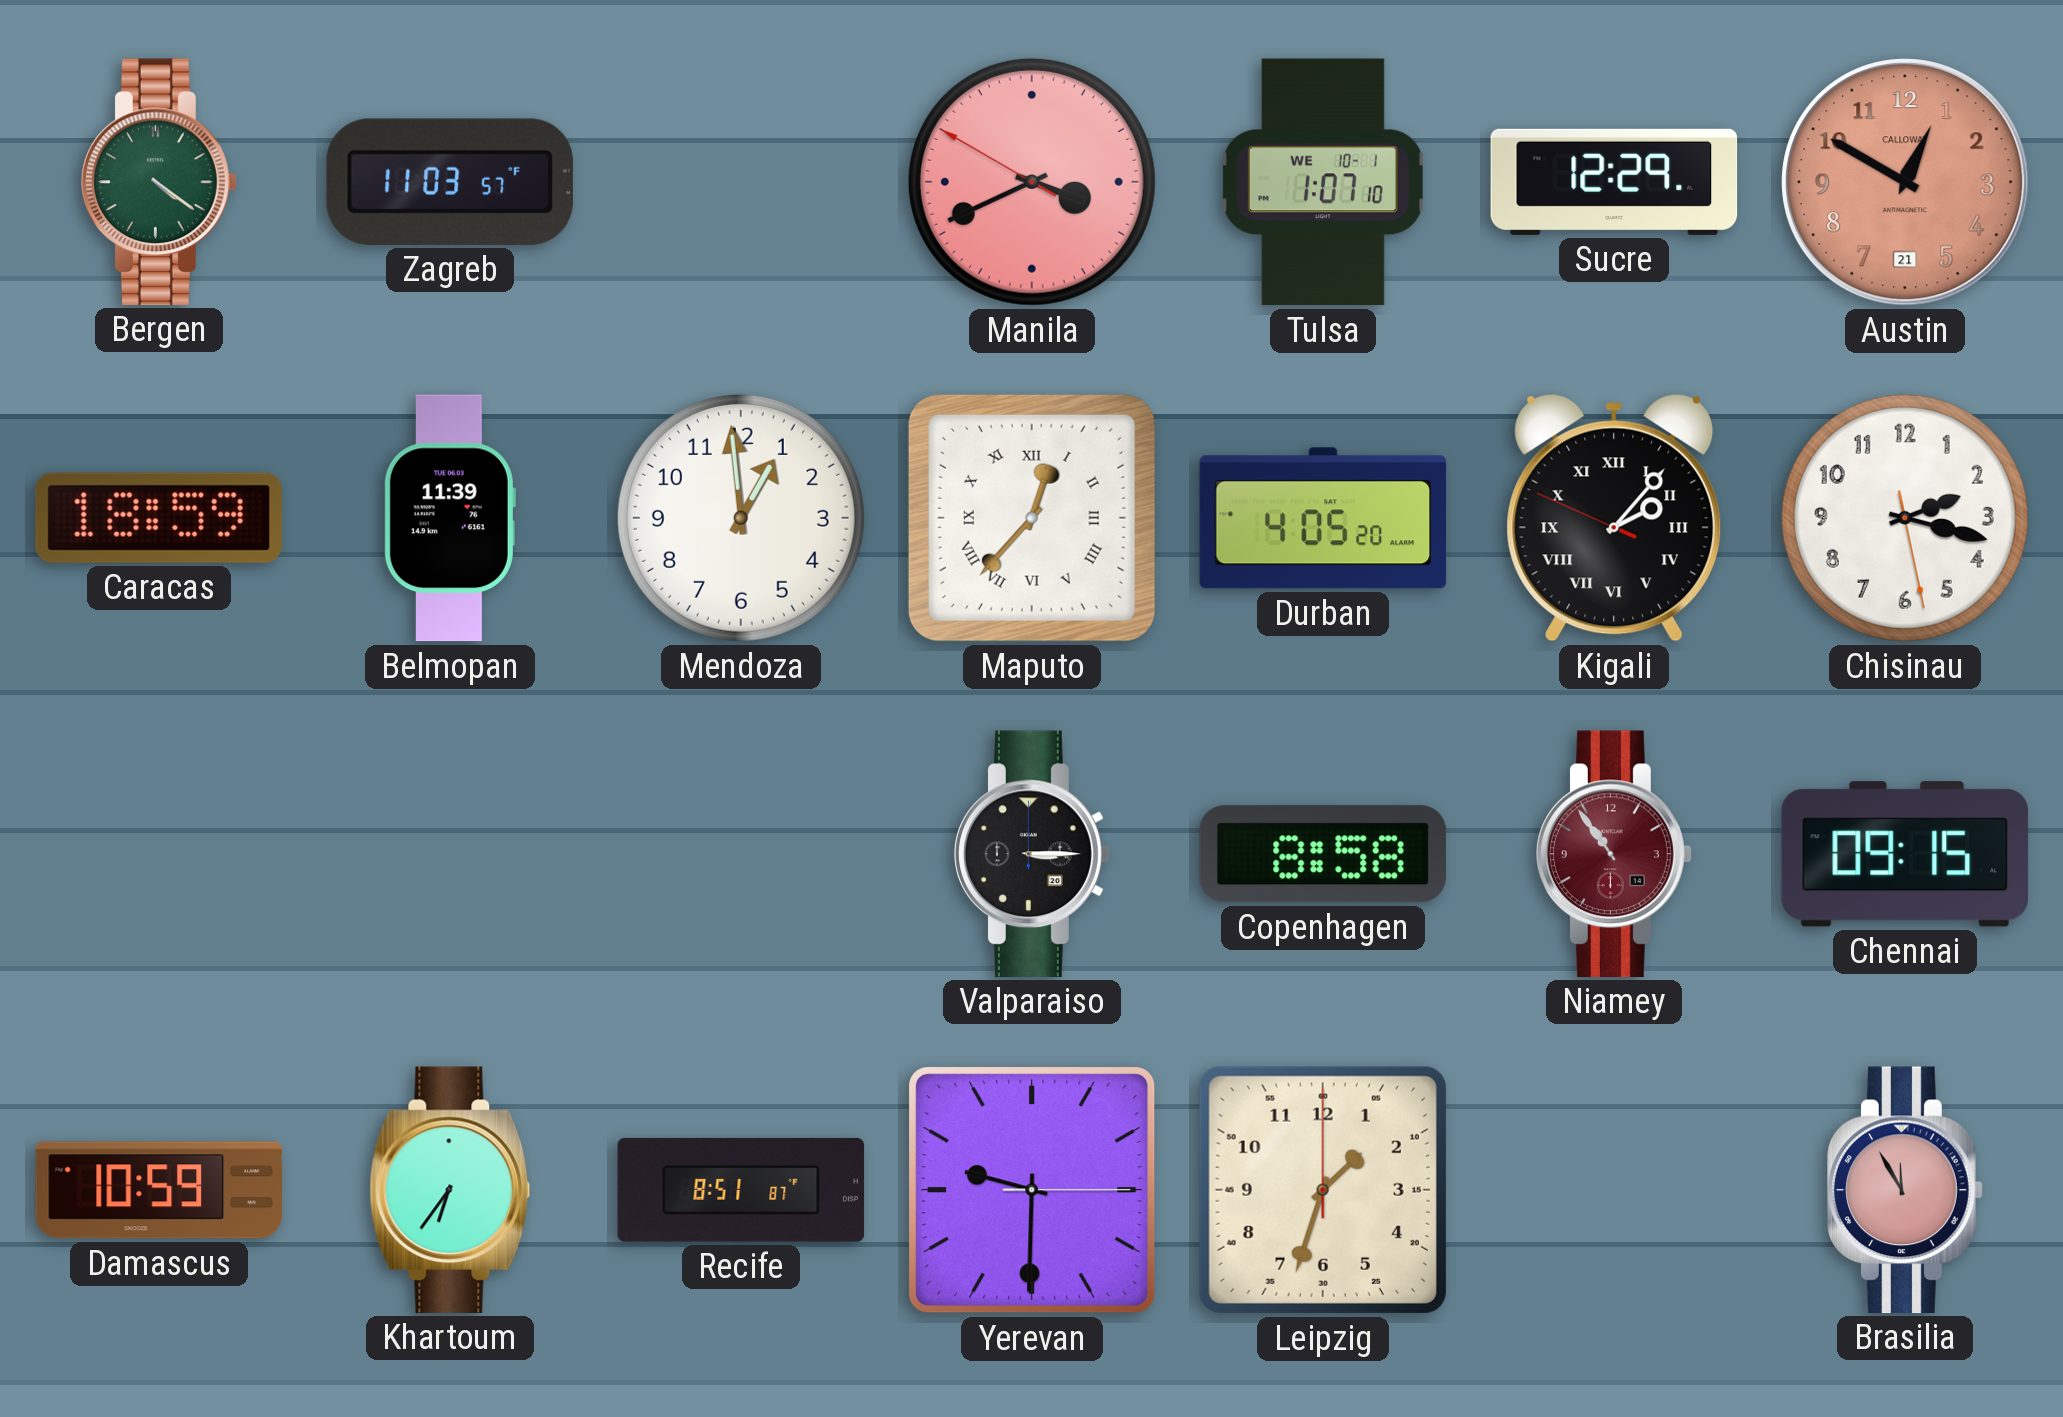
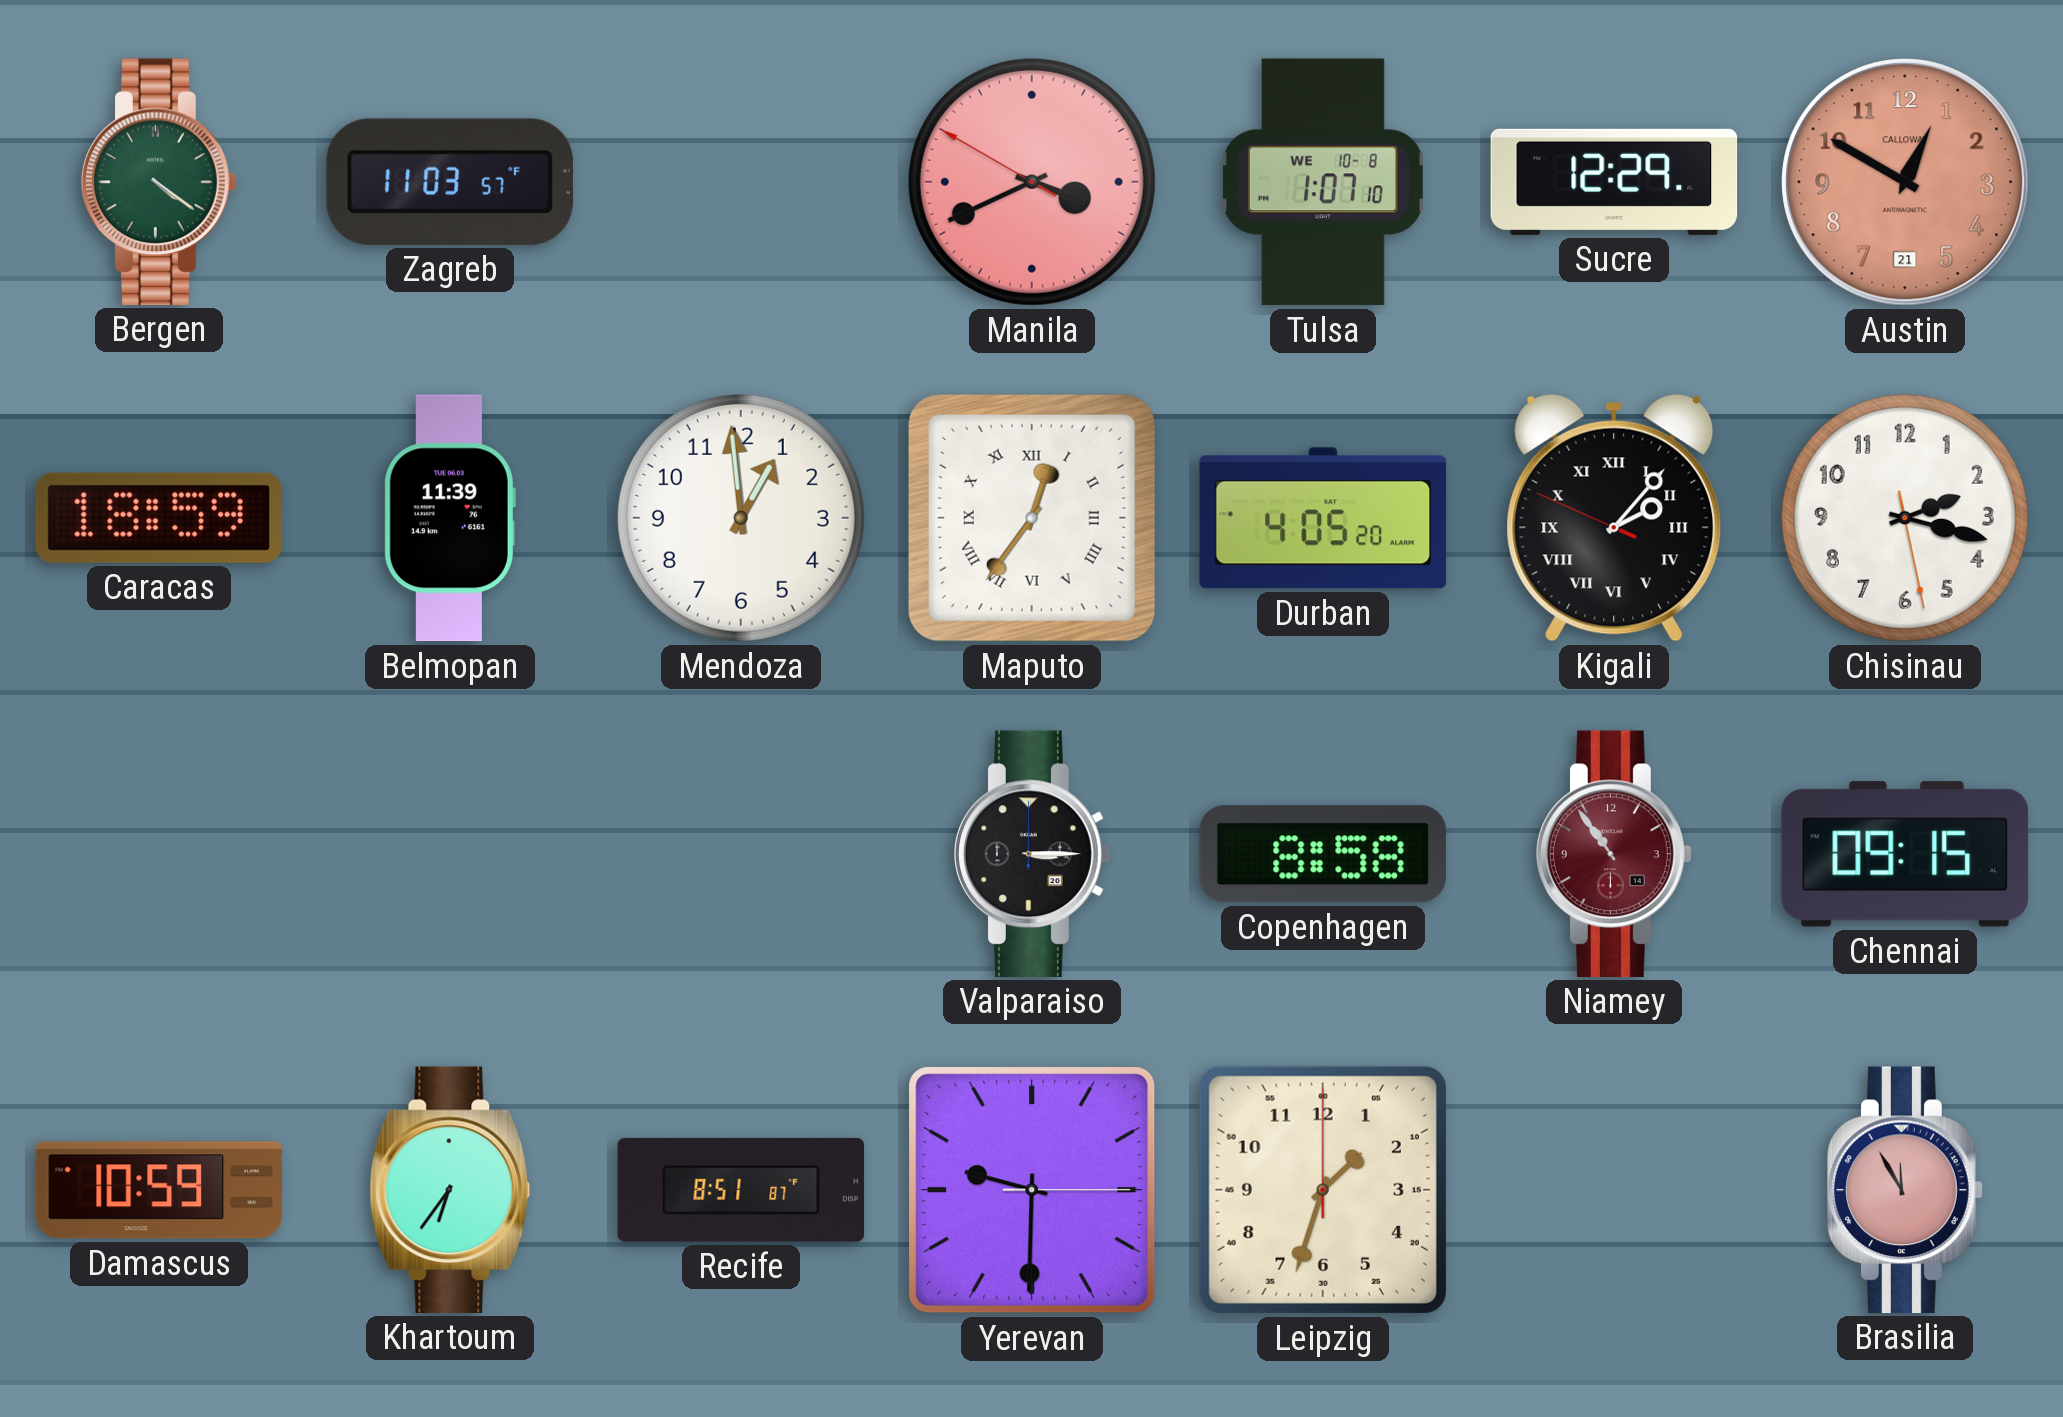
Tulsa date: WE 10-1 -> WE 10-8 (1323, 182)
Maputo: 12:37 -> 12:36 (1032, 518)
